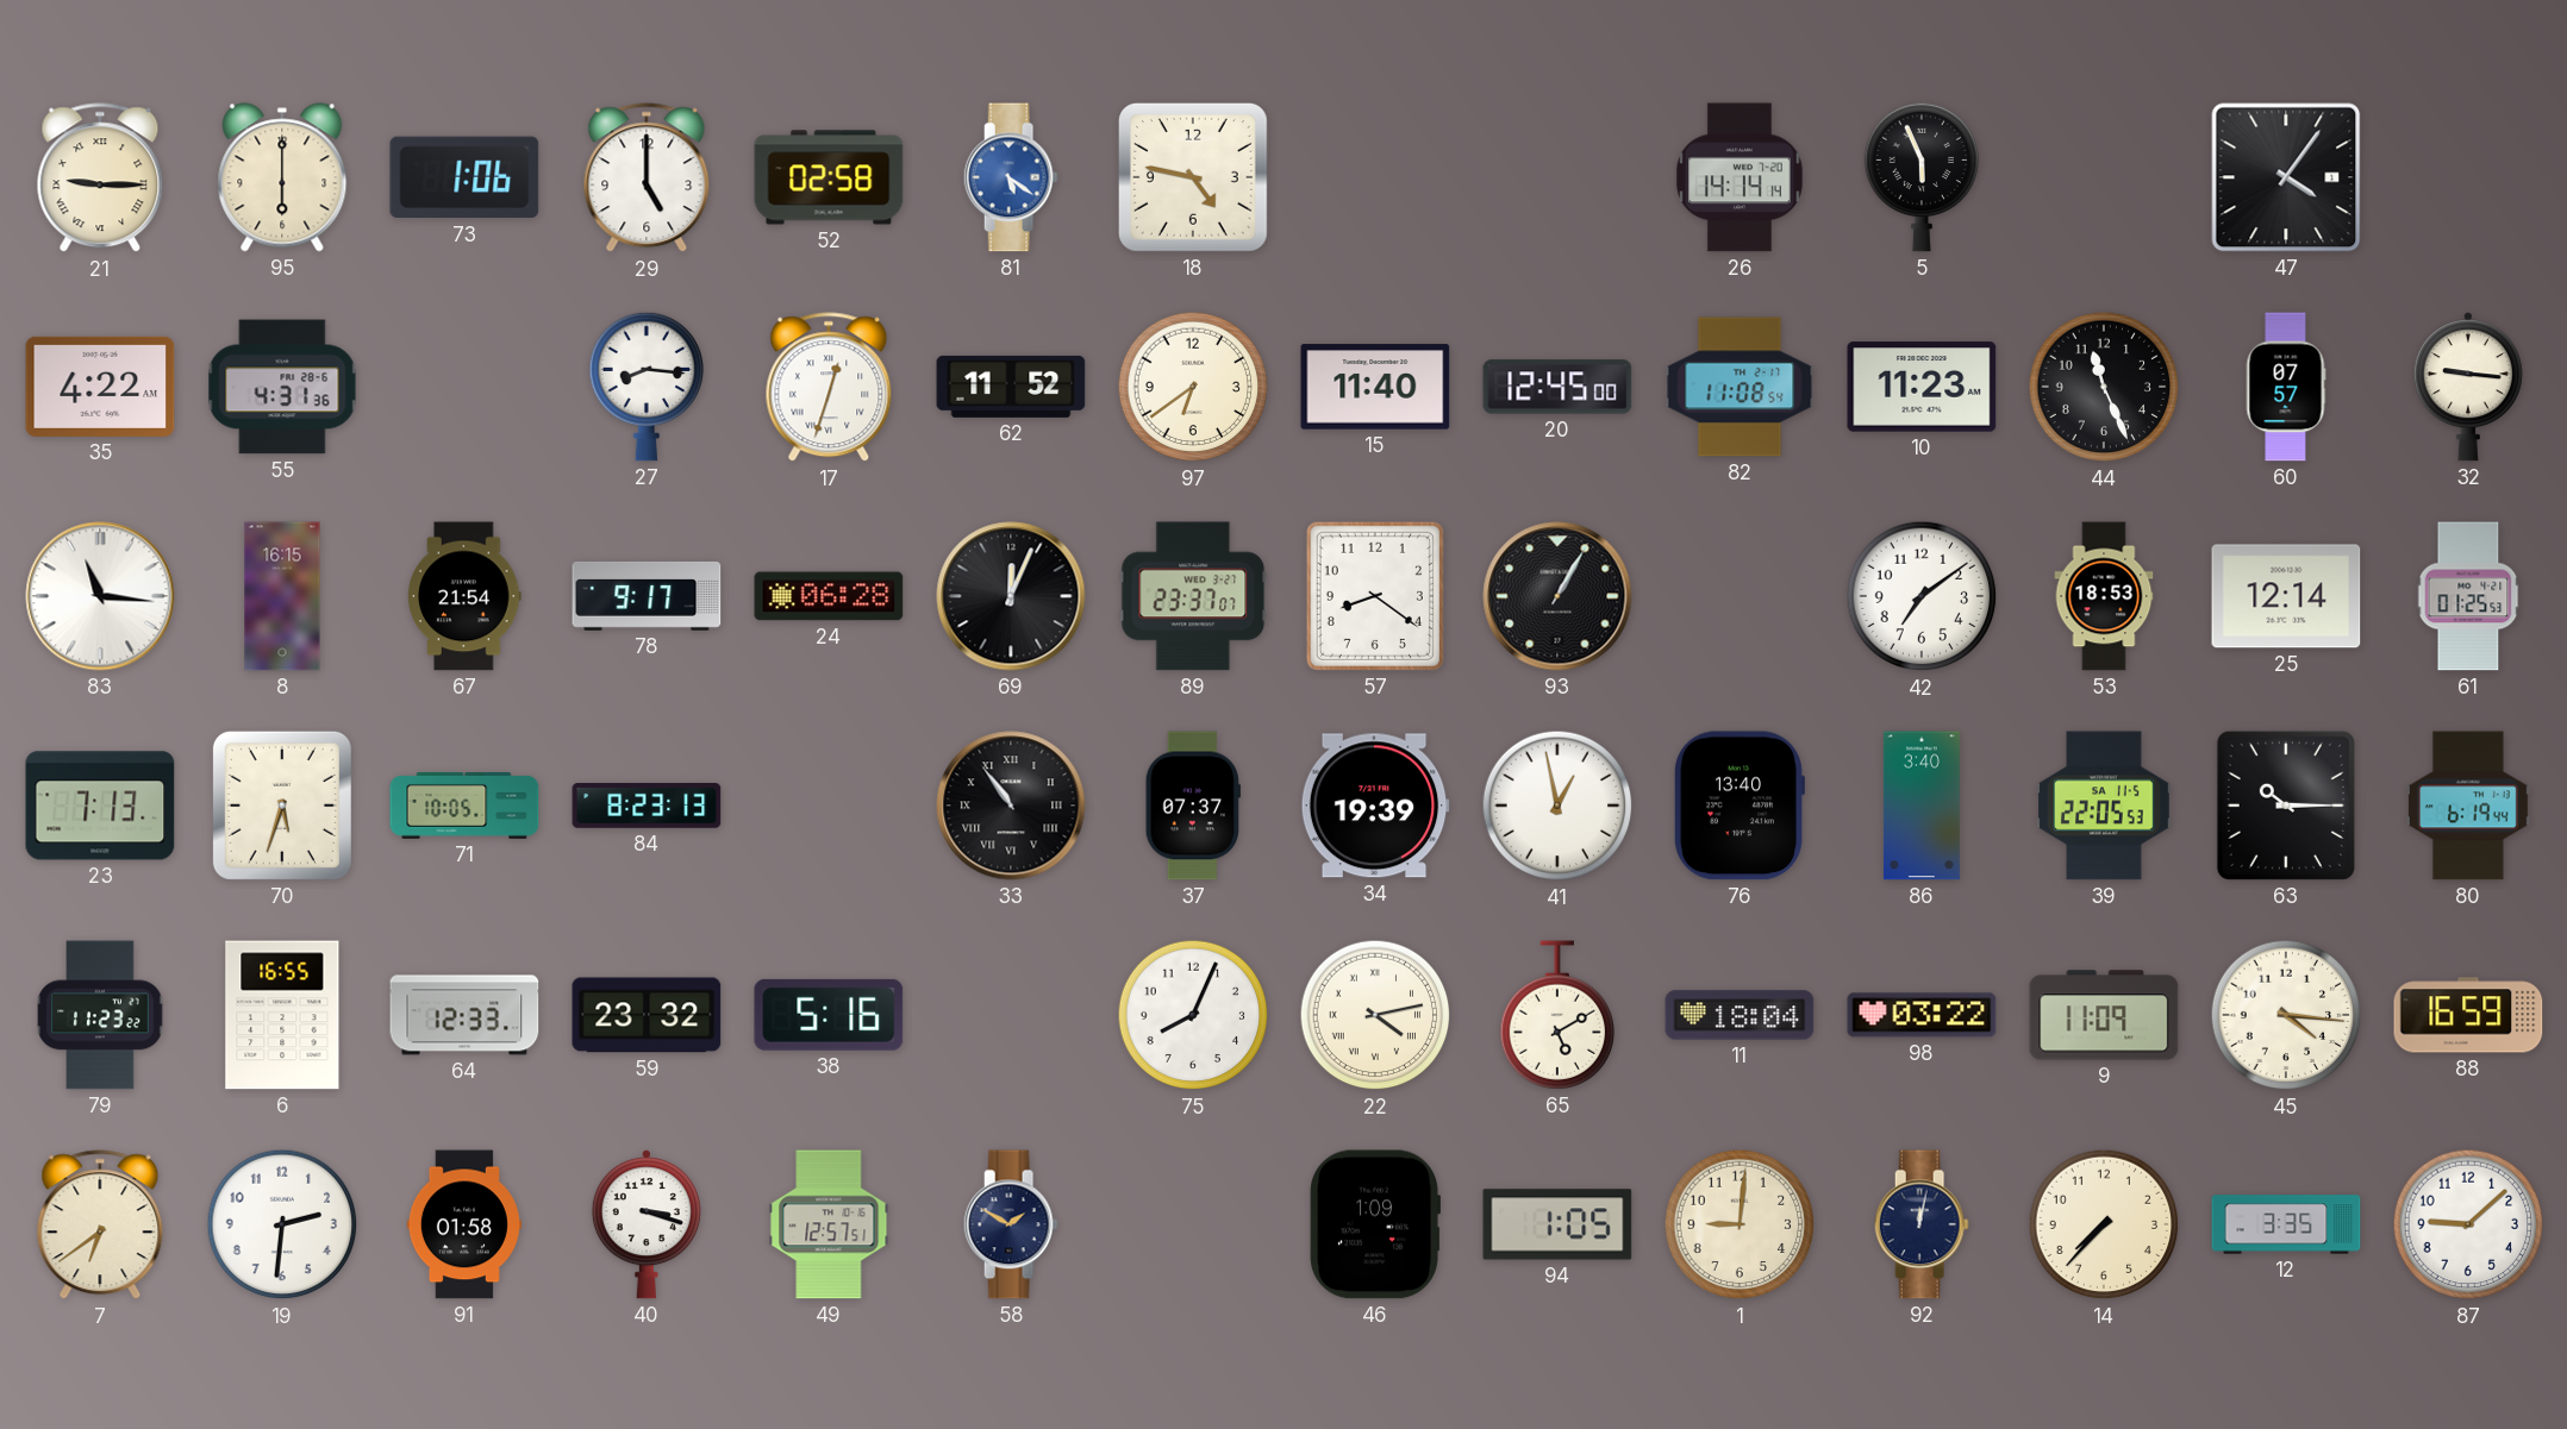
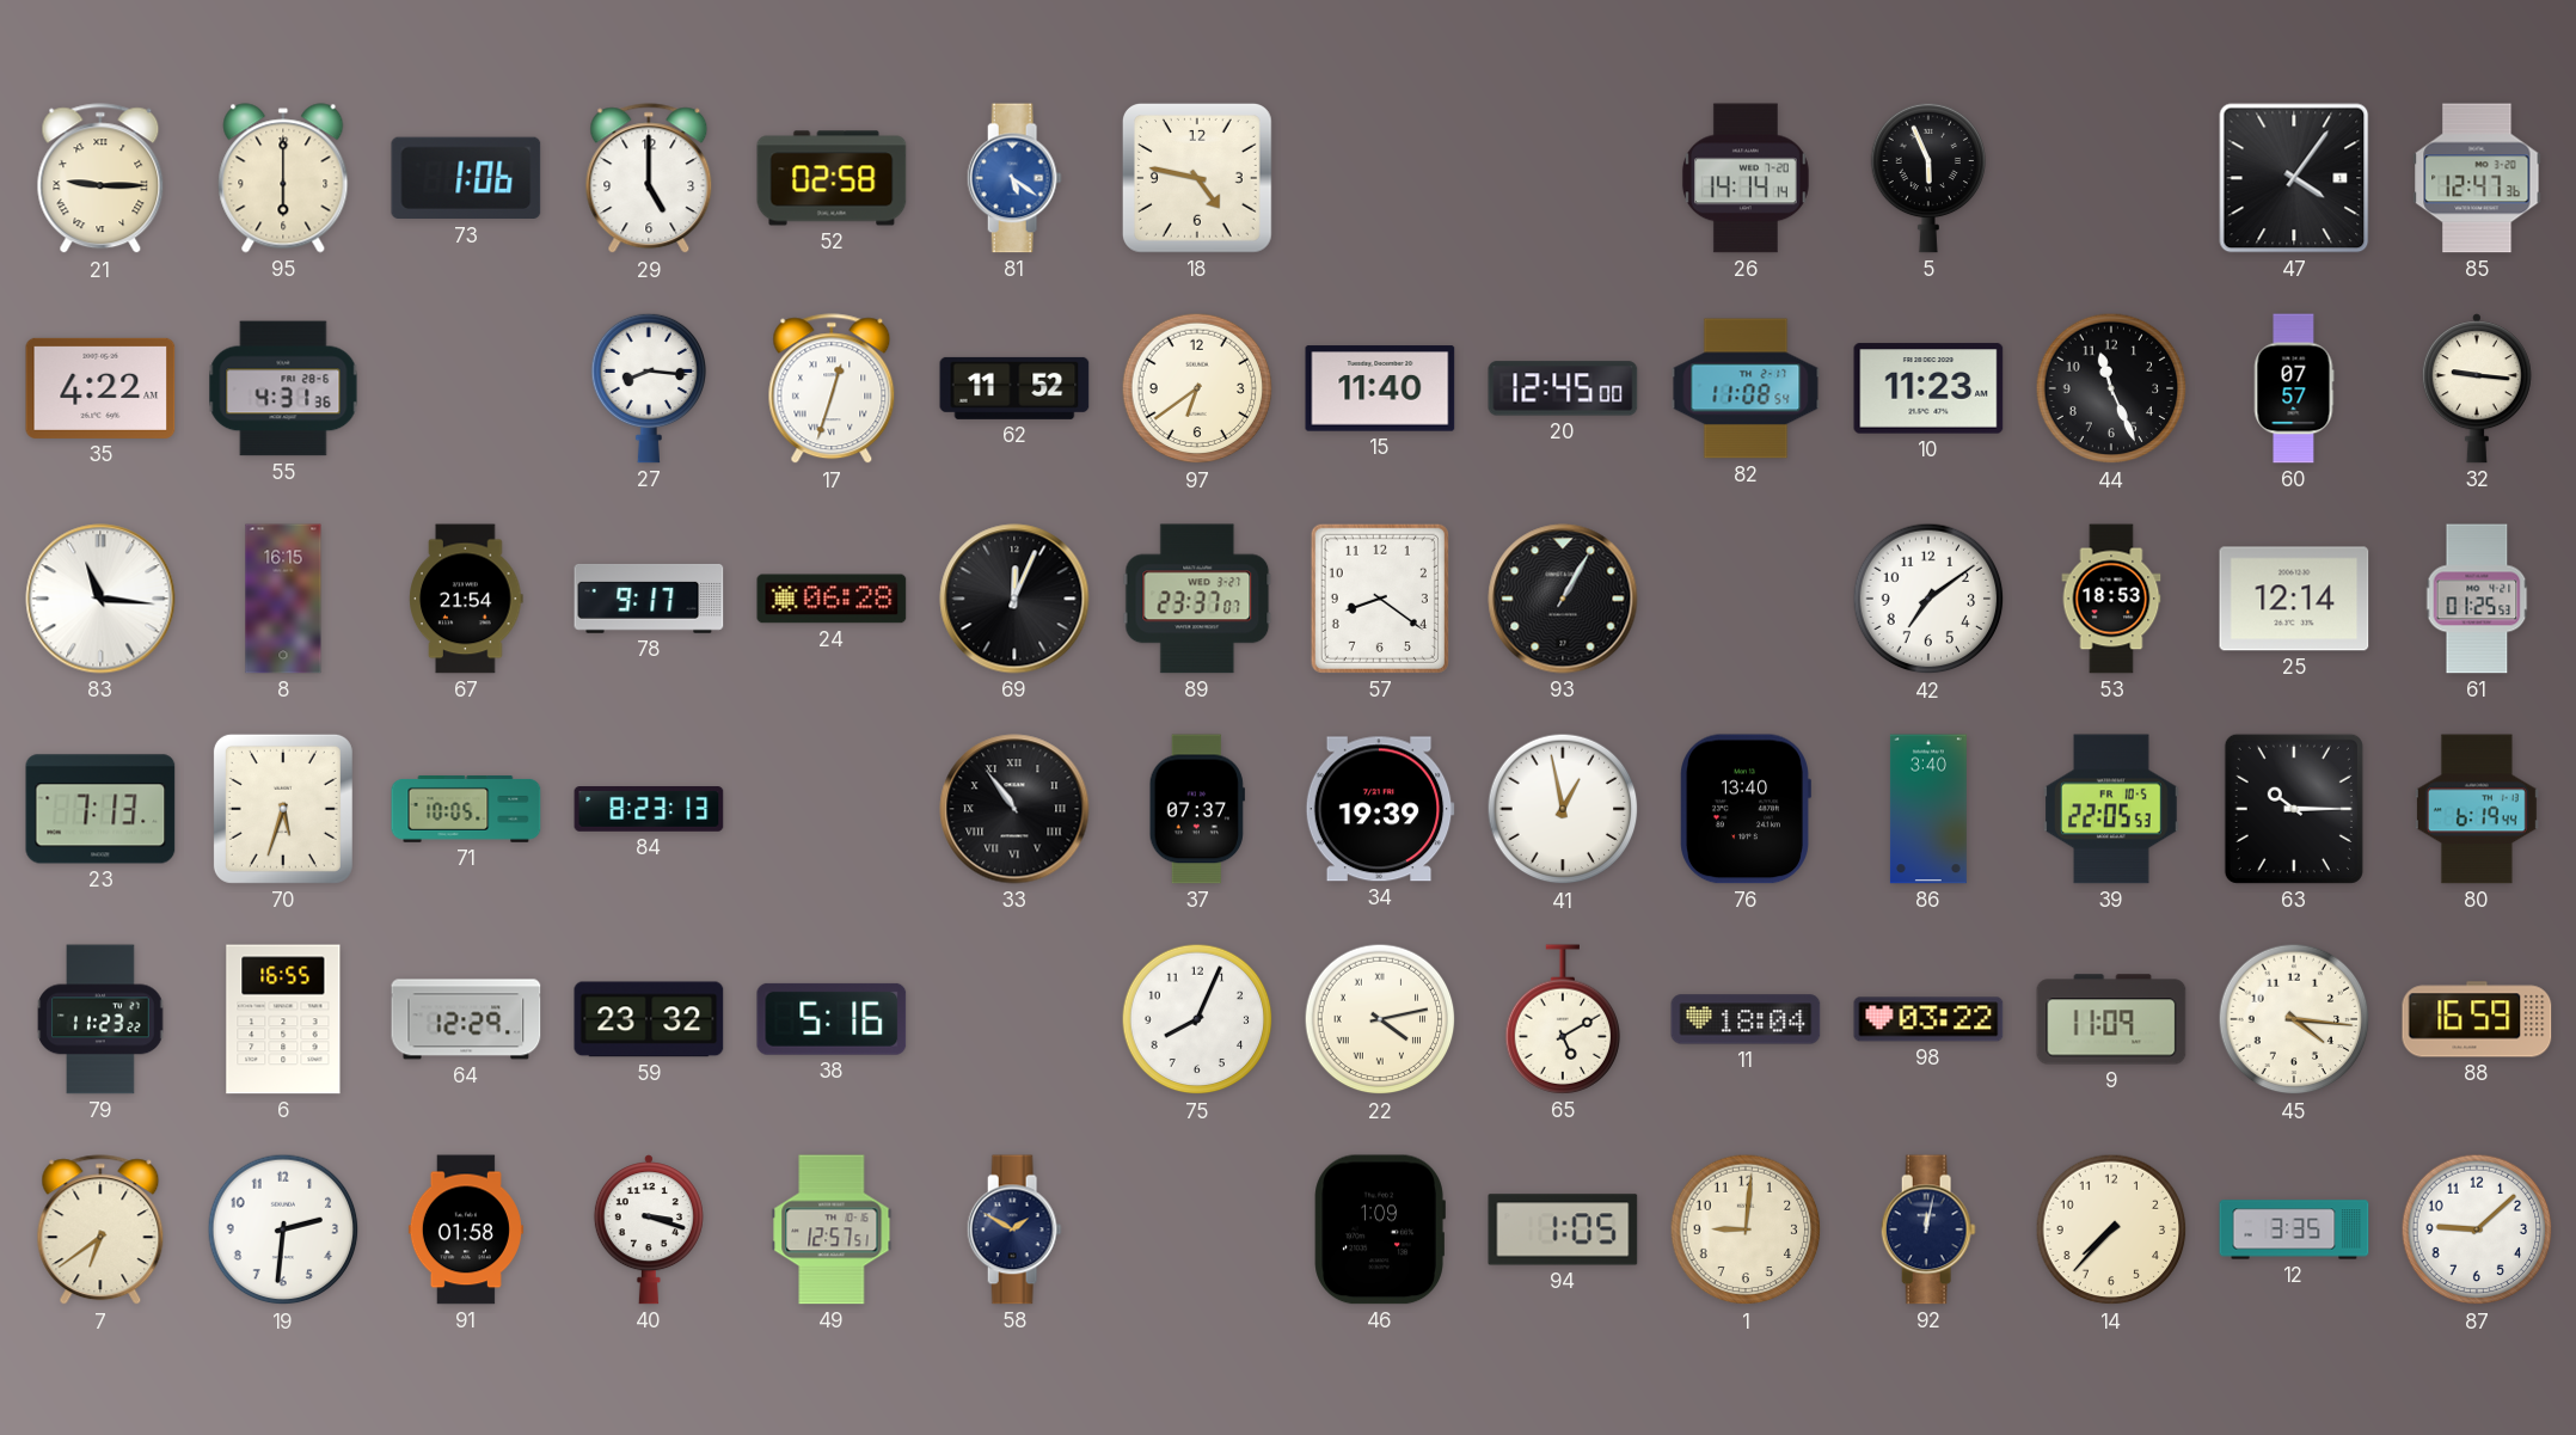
85: none -> 12:47 (2477, 178)
39 date: SA 11-5 -> FR 10-5 (2112, 809)
64: 12:33 -> 12:29 (466, 1019)
